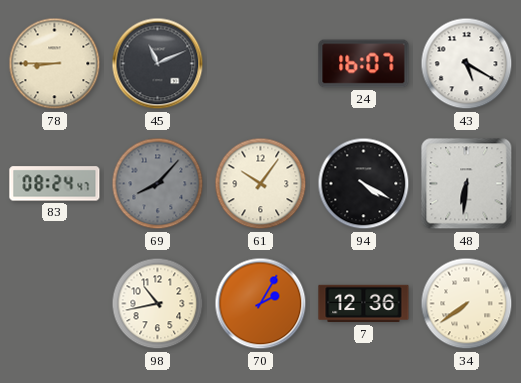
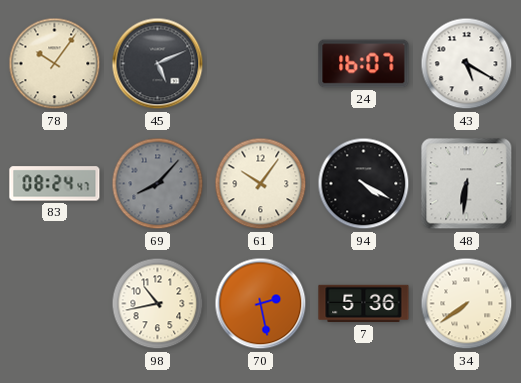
78: 8:45 -> 10:06 (55, 64)
45: 11:11 -> 5:11 (158, 64)
70: 2:05 -> 2:28 (261, 304)
7: 12:36 -> 5:36 (364, 304)
